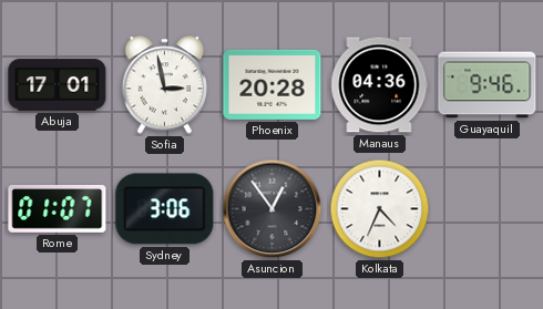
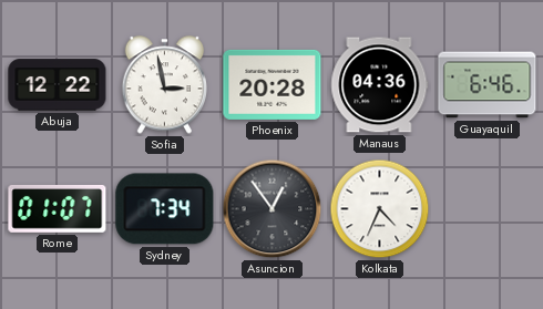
Abuja: 17:01 -> 12:22 (58, 85)
Guayaquil: 9:46 -> 6:46 (488, 85)
Sydney: 3:06 -> 7:34 (165, 209)
